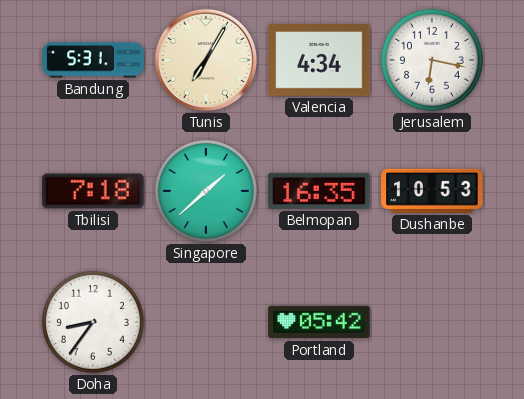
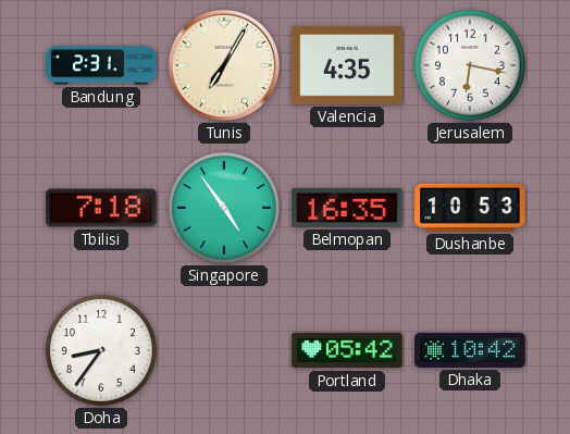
Bandung: 5:31 -> 2:31 (101, 65)
Valencia: 4:34 -> 4:35 (347, 66)
Singapore: 1:38 -> 4:54 (224, 208)
Dhaka: none -> 10:42 (470, 350)
